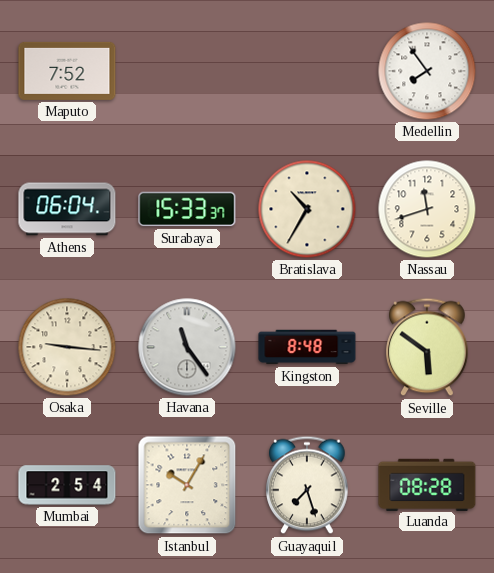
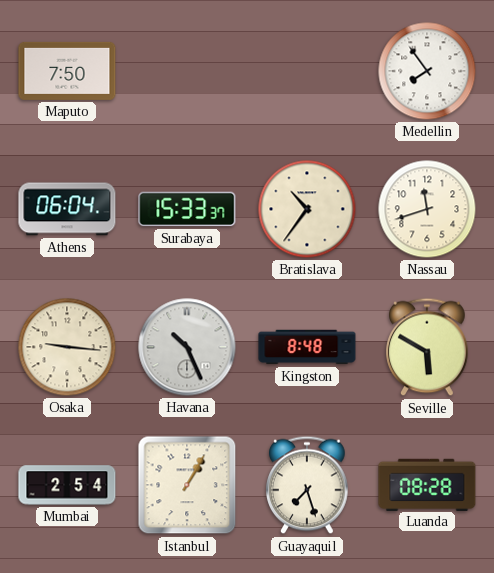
Maputo: 7:52 -> 7:50 (67, 71)
Bratislava: 10:35 -> 10:36 (307, 209)
Havana: 11:24 -> 10:26 (187, 347)
Seville: 5:51 -> 5:50 (427, 347)
Istanbul: 10:05 -> 1:05 (187, 485)
